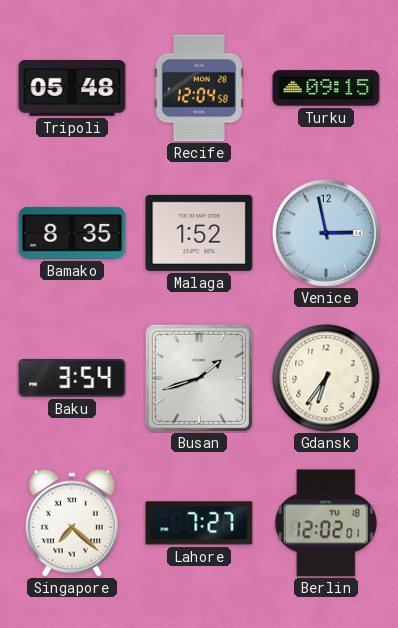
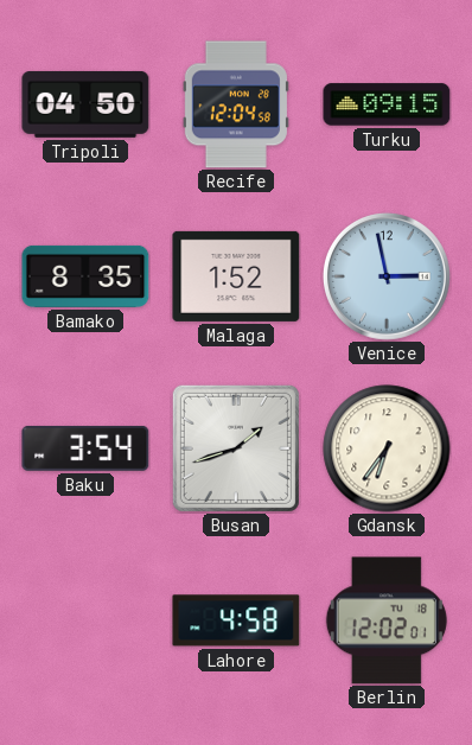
Tripoli: 05:48 -> 04:50 (85, 104)
Singapore: 7:22 -> none (72, 523)
Lahore: 7:27 -> 4:58 (236, 620)
